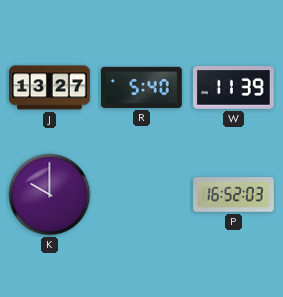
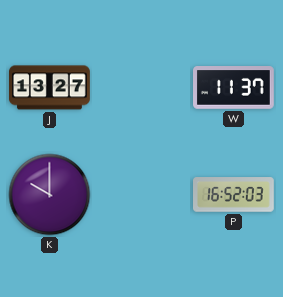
R: 5:40 -> none (142, 87)
W: 11:39 -> 11:37 (234, 88)
